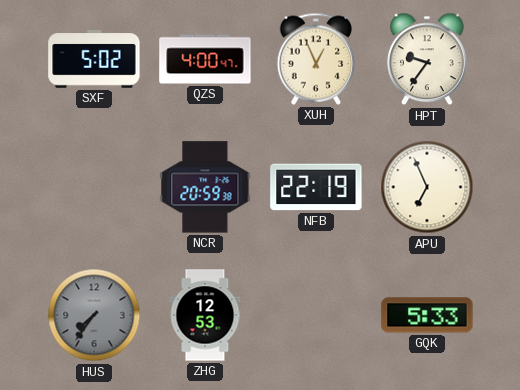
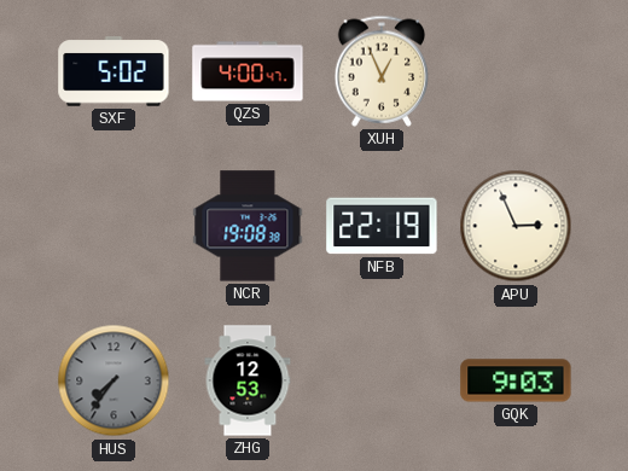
HPT: 9:36 -> none (427, 59)
NCR: 20:59 -> 19:08 (248, 226)
APU: 6:56 -> 2:56 (516, 226)
GQK: 5:33 -> 9:03 (516, 380)
